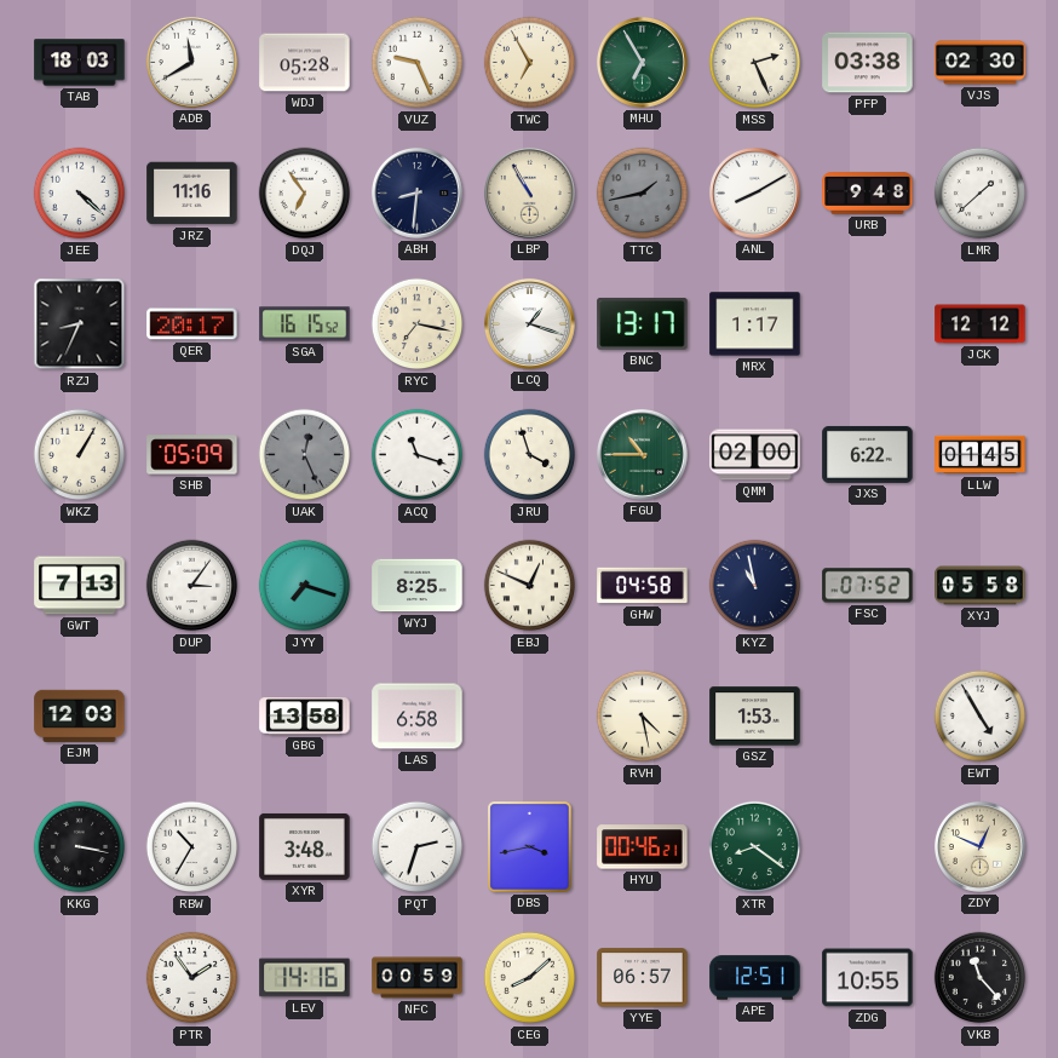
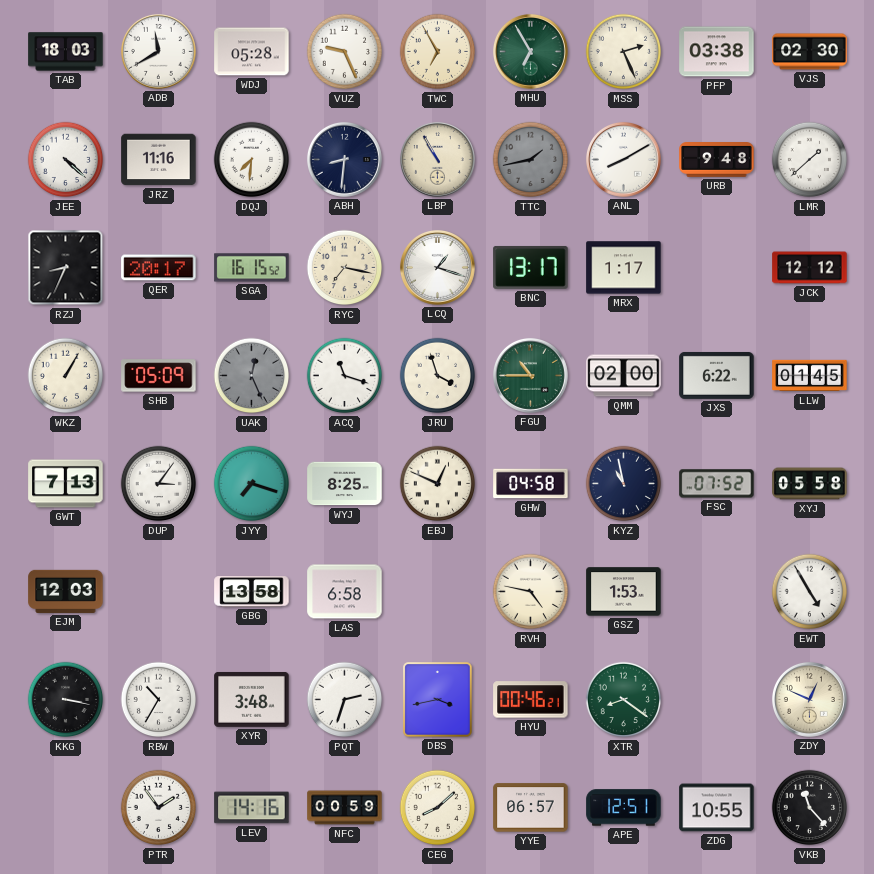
DQJ: 6:54 -> 7:31 (252, 160)
RVH: 4:28 -> 4:47 (531, 592)
